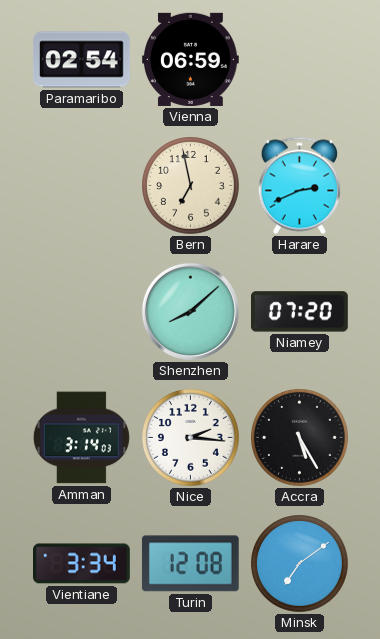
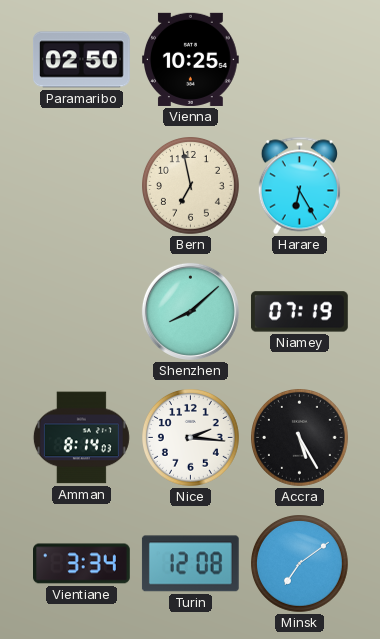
Paramaribo: 02:54 -> 02:50 (81, 60)
Vienna: 06:59 -> 10:25 (191, 59)
Harare: 2:41 -> 6:25 (299, 186)
Niamey: 07:20 -> 07:19 (300, 312)
Amman: 3:14 -> 8:14 (81, 438)
